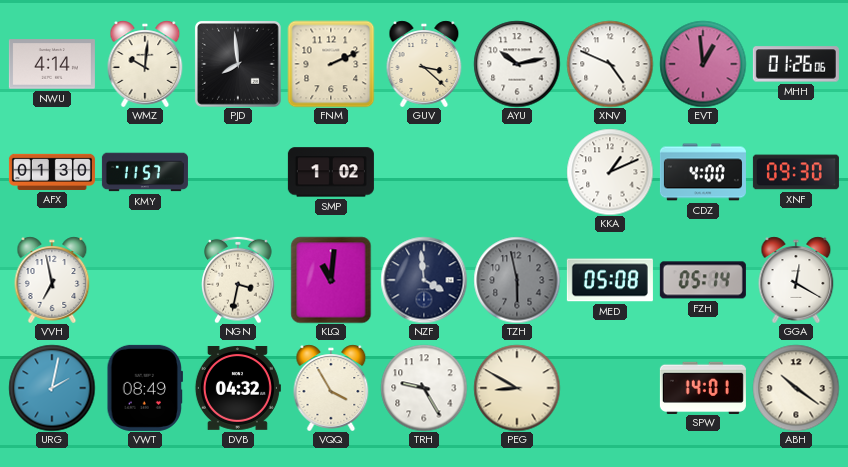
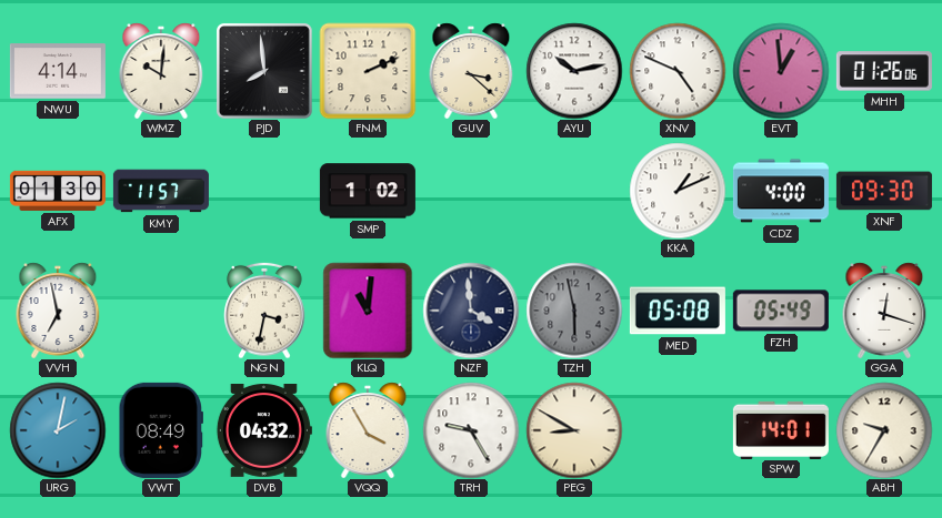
FZH: 05:14 -> 05:49 (781, 311)
GGA: 12:20 -> 12:18 (884, 311)
ABH: 10:21 -> 9:35 (884, 430)
